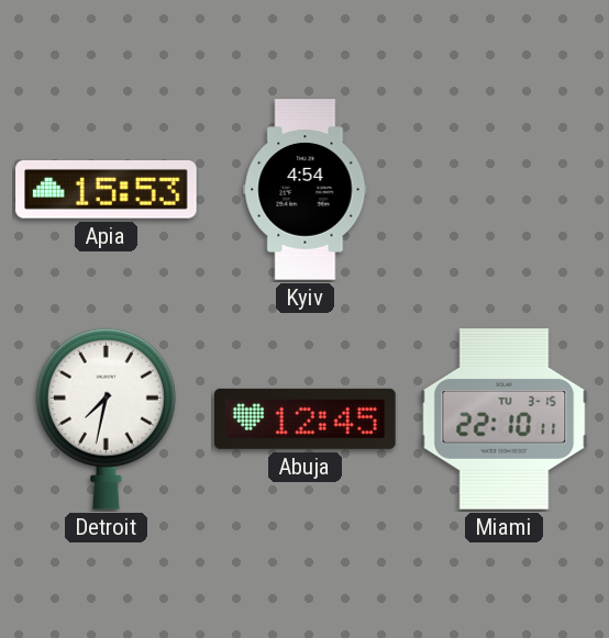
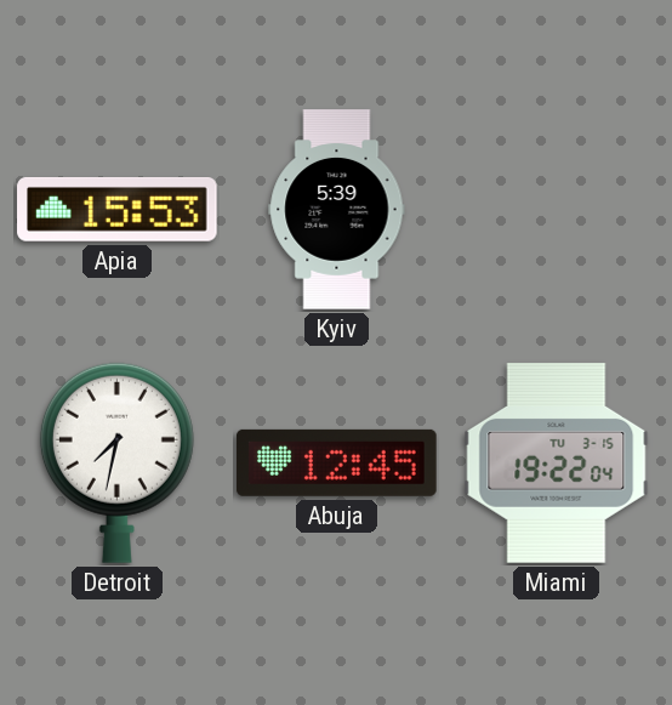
Kyiv: 4:54 -> 5:39 (337, 210)
Miami: 22:10 -> 19:22 (557, 464)
